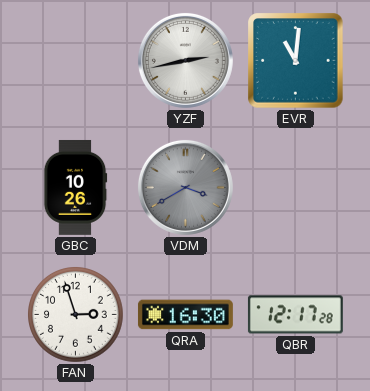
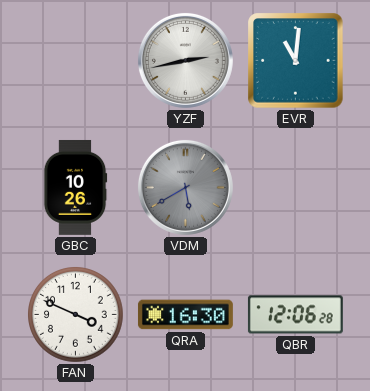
VDM: 3:40 -> 5:40 (185, 187)
FAN: 2:57 -> 3:49 (76, 315)
QBR: 12:17 -> 12:06 (295, 315)
